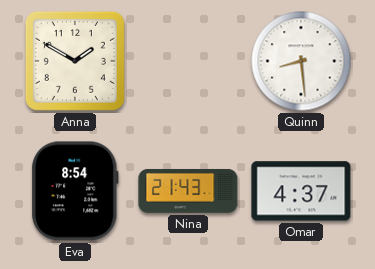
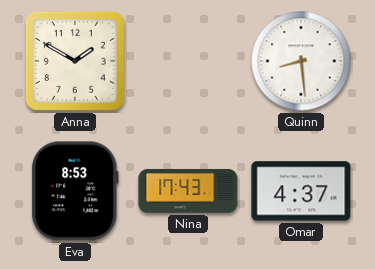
Eva: 8:54 -> 8:53 (75, 191)
Nina: 21:43 -> 17:43 (188, 191)
